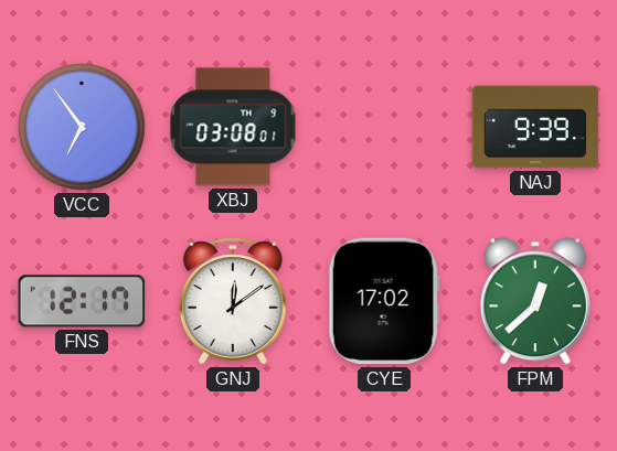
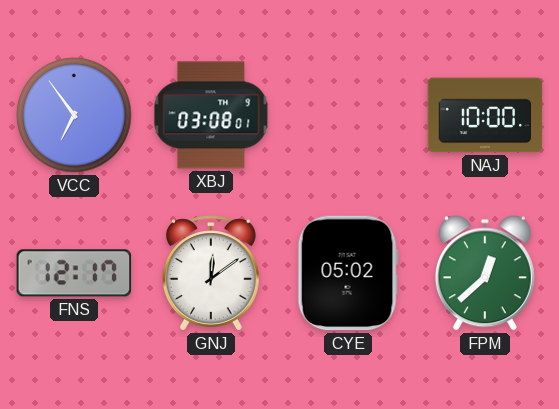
NAJ: 9:39 -> 10:00 (485, 115)
CYE: 17:02 -> 05:02 (348, 273)
